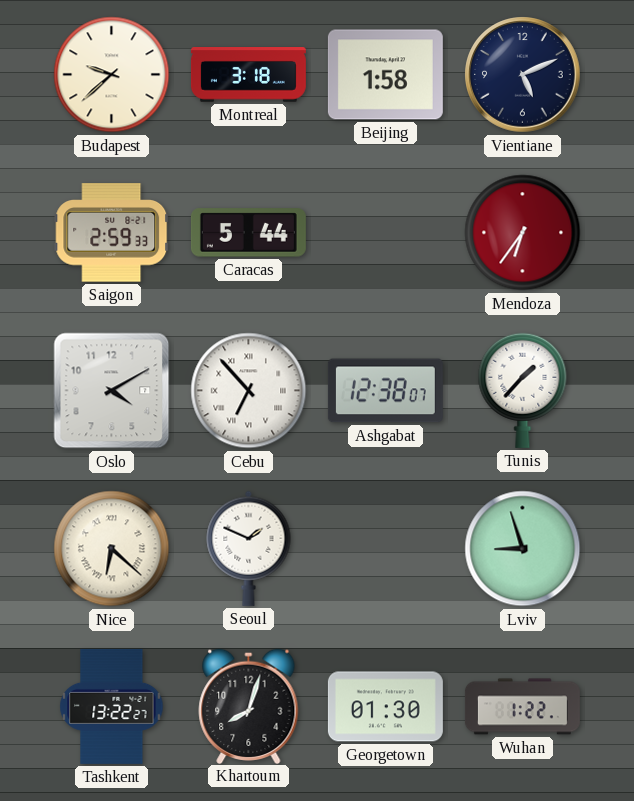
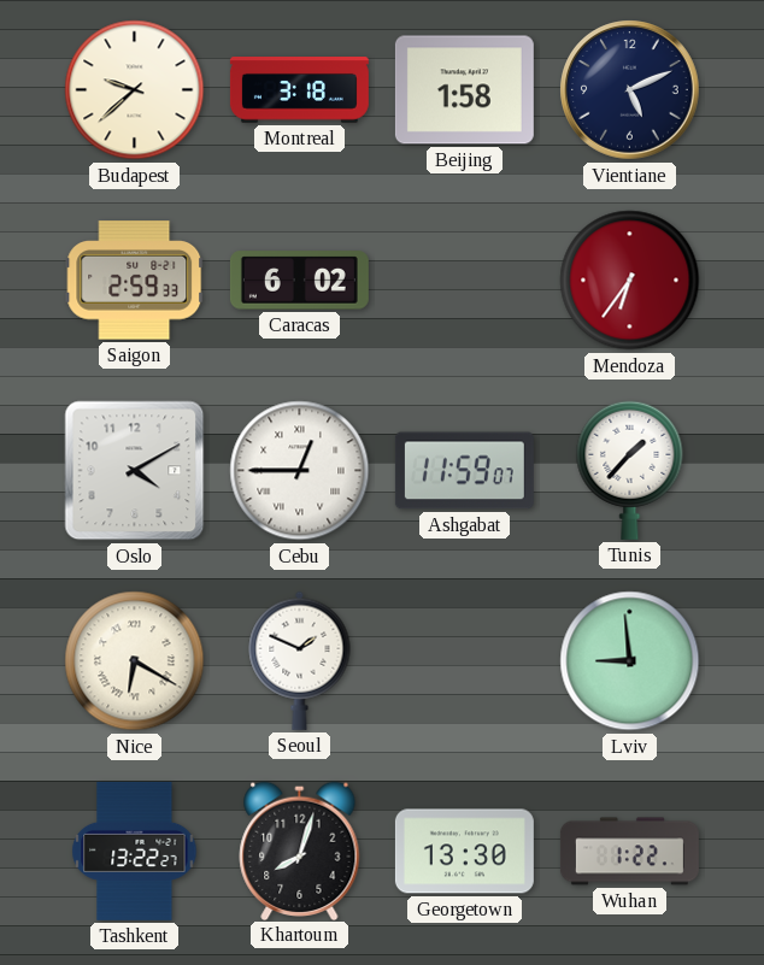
Caracas: 5:44 -> 6:02 (299, 281)
Cebu: 6:53 -> 12:45 (300, 471)
Ashgabat: 12:38 -> 11:59 (464, 471)
Nice: 6:22 -> 6:20 (135, 661)
Lviv: 8:57 -> 8:59 (630, 661)
Georgetown: 01:30 -> 13:30 (464, 852)
